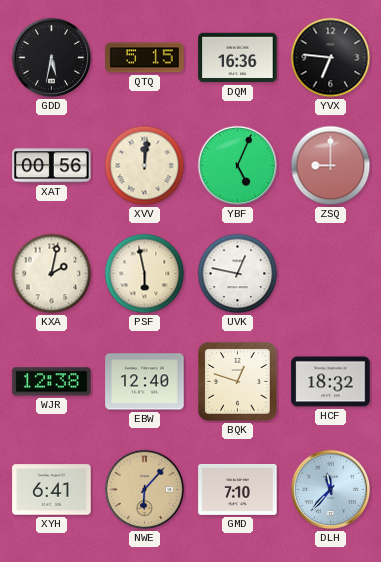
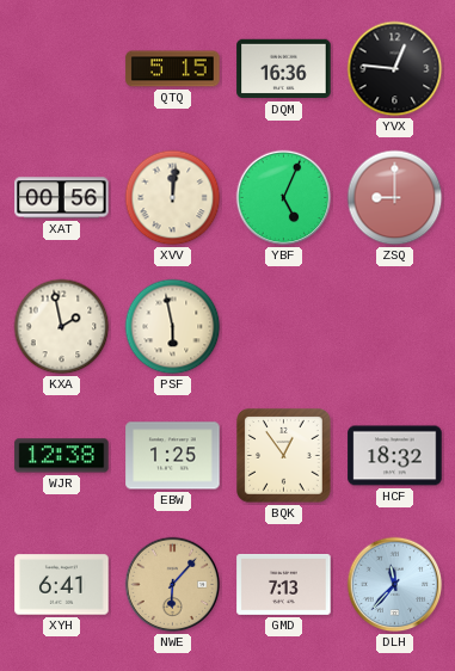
GDD: 5:32 -> none (52, 58)
YVX: 6:46 -> 12:46 (395, 69)
KXA: 2:02 -> 1:58 (62, 327)
UVK: 12:47 -> none (238, 274)
EBW: 12:40 -> 1:25 (173, 456)
BQK: 12:48 -> 12:54 (284, 456)
GMD: 7:10 -> 7:13 (284, 584)
